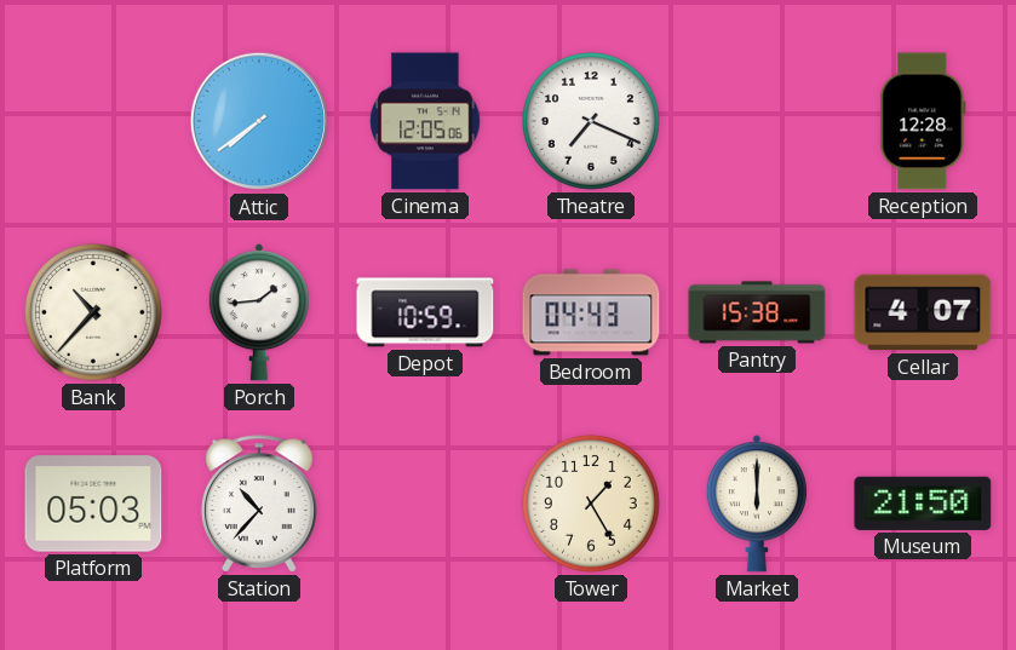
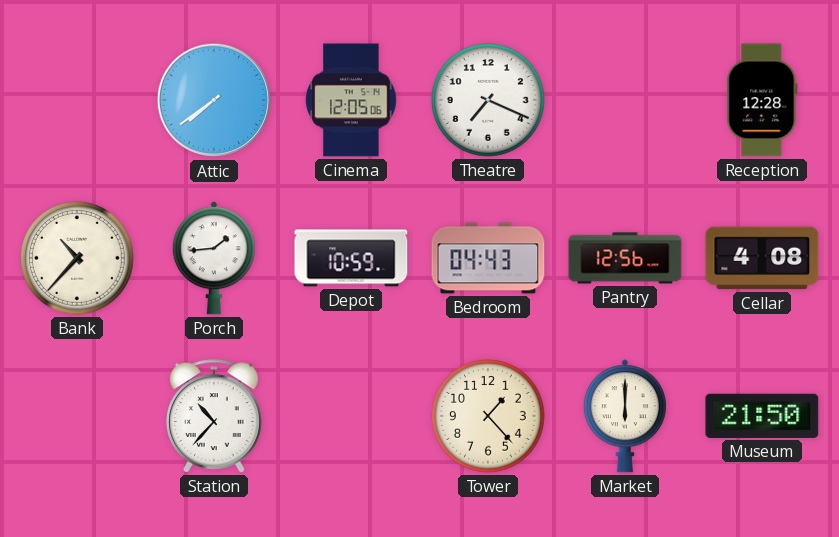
Pantry: 15:38 -> 12:56 (625, 258)
Cellar: 4:07 -> 4:08 (762, 258)
Platform: 05:03 -> none (93, 504)
Tower: 1:25 -> 1:23 (489, 417)
